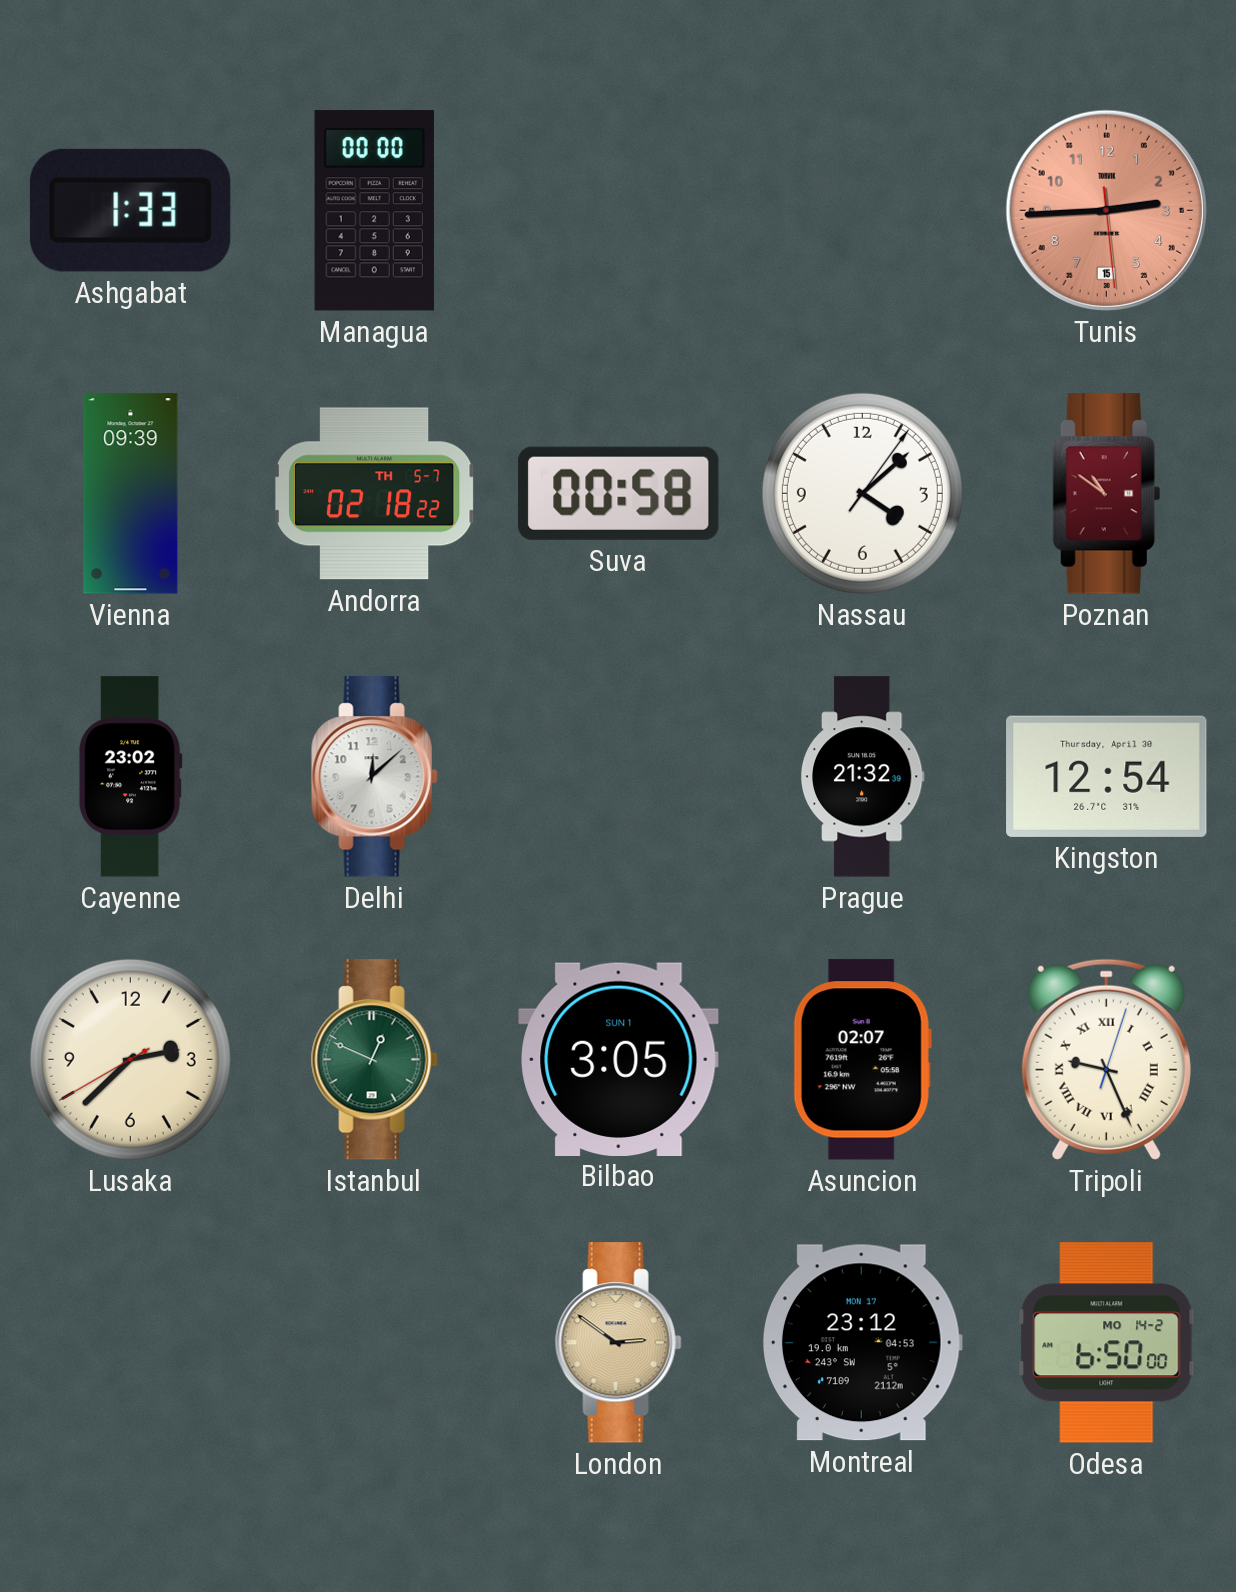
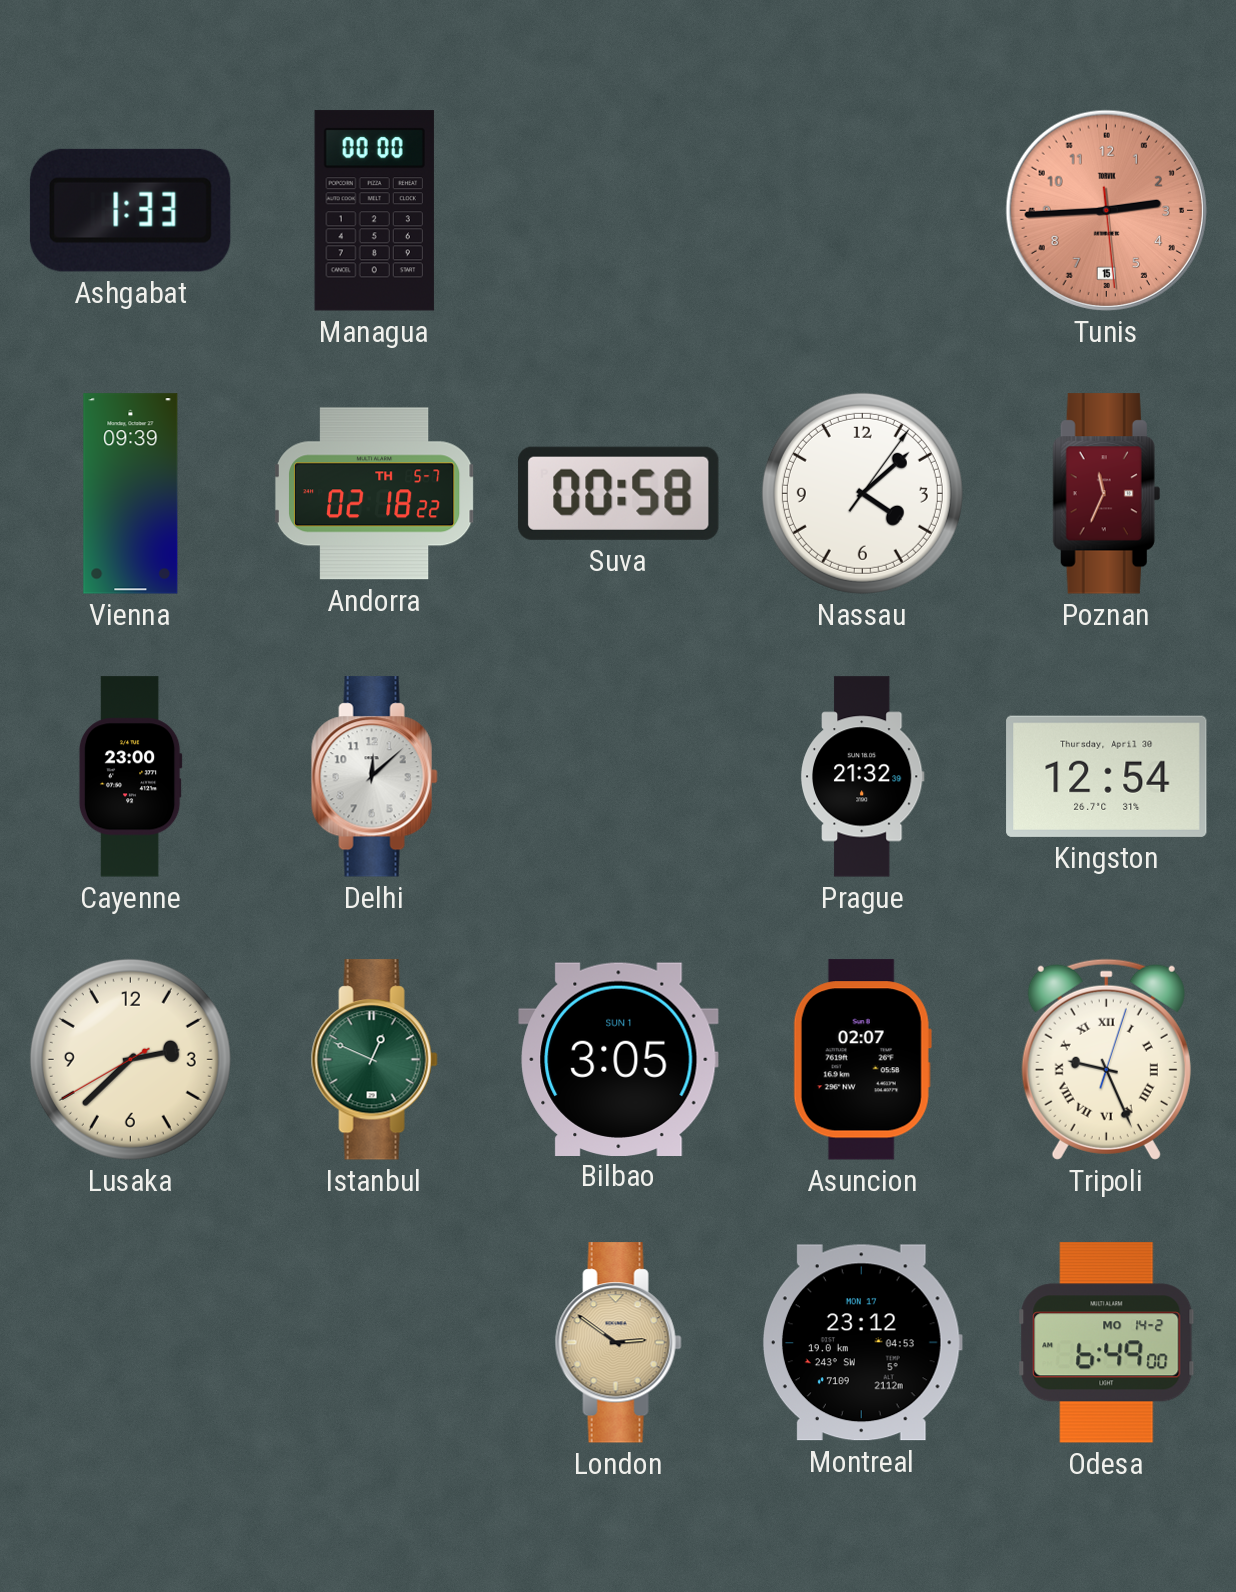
Poznan: 10:51 -> 11:34 (1106, 494)
Cayenne: 23:02 -> 23:00 (130, 777)
Odesa: 6:50 -> 6:49 (1107, 1343)
